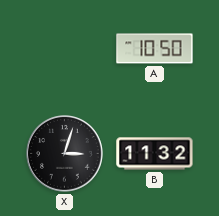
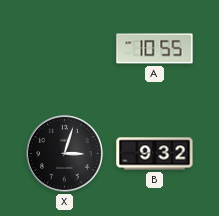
A: 10:50 -> 10:55 (155, 49)
B: 11:32 -> 9:32 (155, 154)
